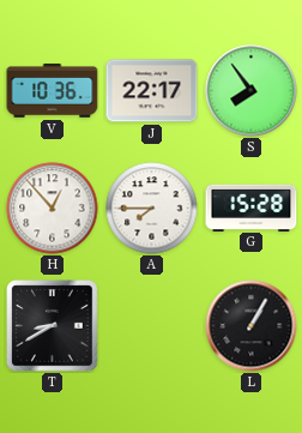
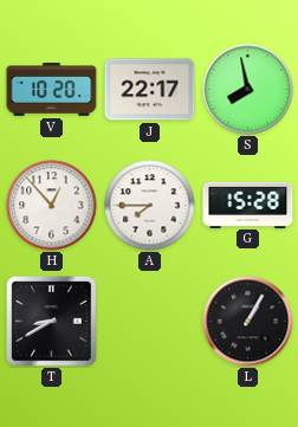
V: 10:36 -> 10:20 (52, 90)
S: 7:54 -> 7:58 (248, 90)
